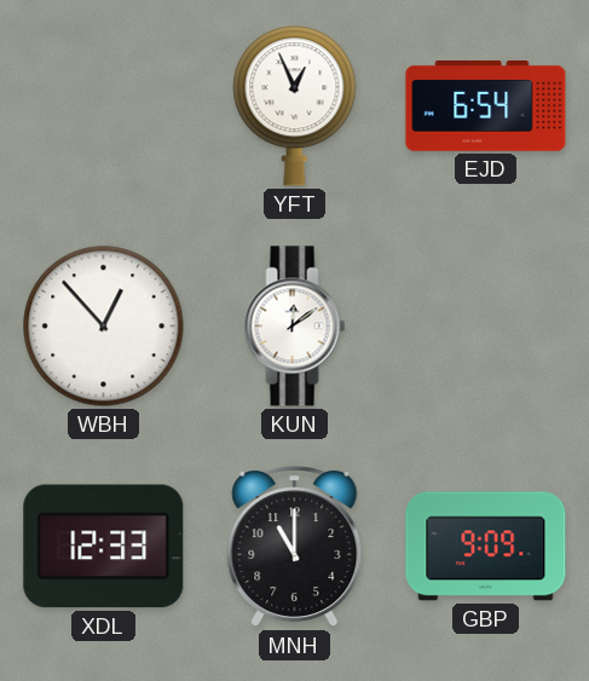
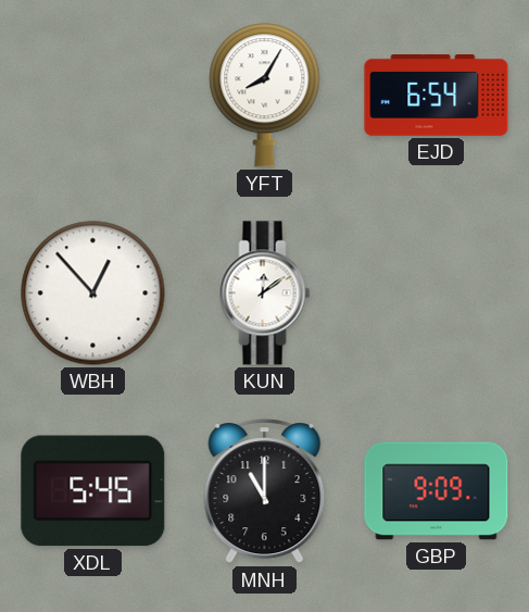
YFT: 12:56 -> 8:05 (265, 96)
XDL: 12:33 -> 5:45 (93, 491)
